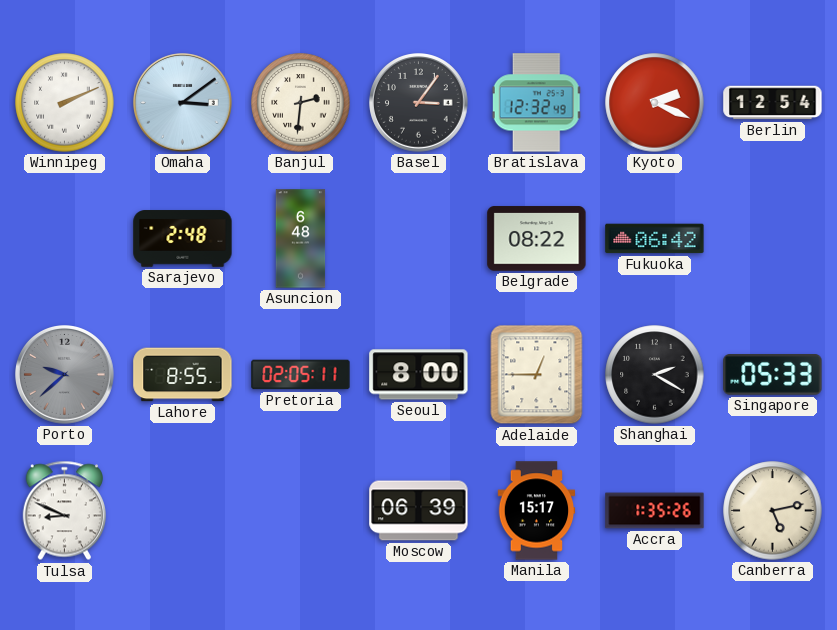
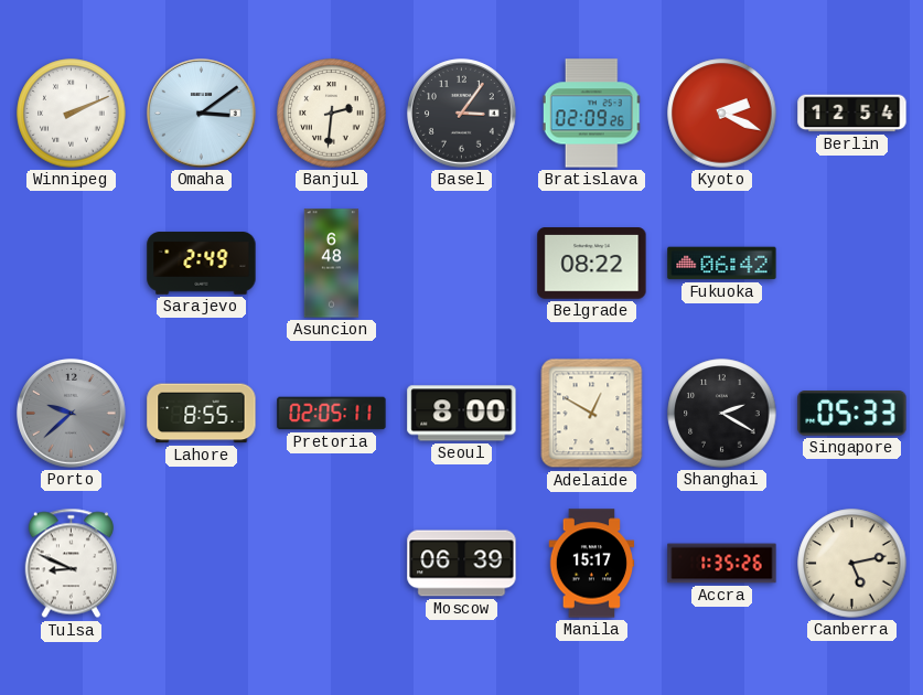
Bratislava: 12:32 -> 02:09 (592, 114)
Sarajevo: 2:48 -> 2:49 (202, 264)
Adelaide: 12:45 -> 12:50 (592, 414)
